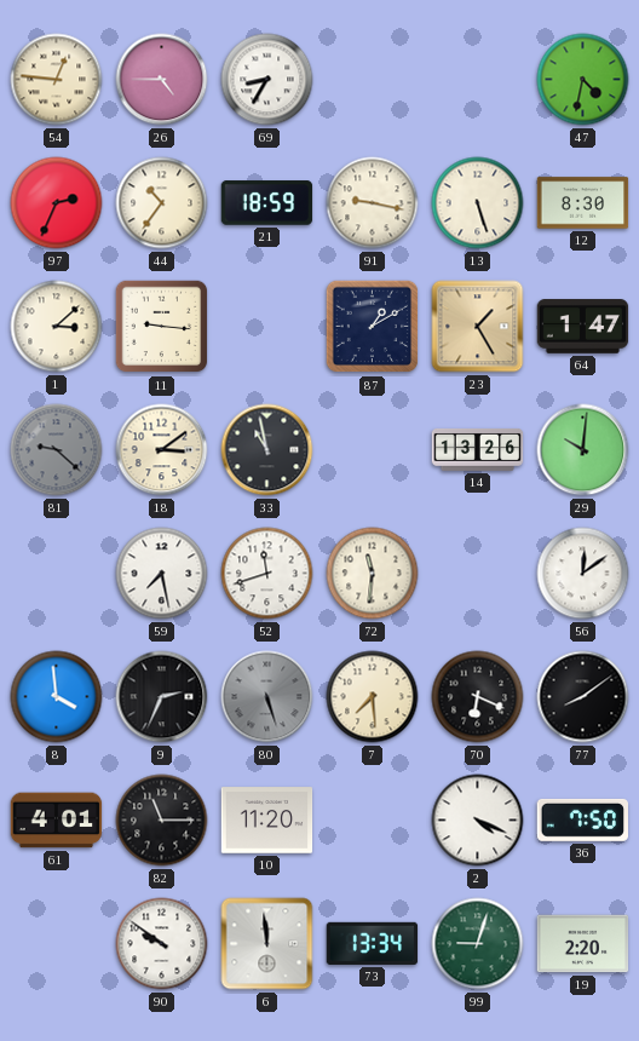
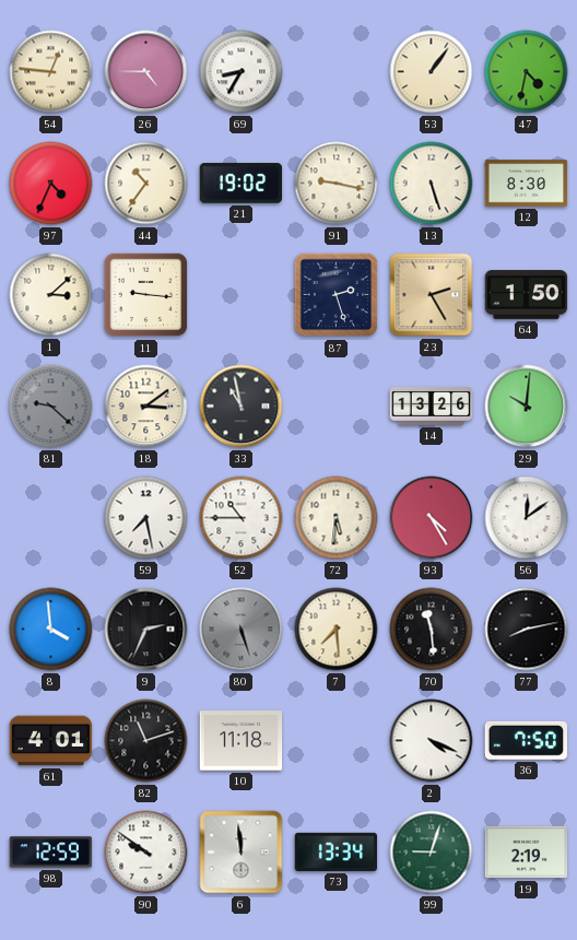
53: none -> 1:06 (432, 72)
97: 2:34 -> 4:34 (51, 184)
21: 18:59 -> 19:02 (242, 184)
87: 1:10 -> 2:27 (337, 295)
23: 1:25 -> 2:25 (432, 295)
64: 1:47 -> 1:50 (527, 295)
52: 11:42 -> 10:45 (242, 518)
72: 11:31 -> 5:31 (337, 518)
93: none -> 4:25 (432, 518)
70: 6:19 -> 11:29 (432, 630)
77: 8:09 -> 8:13 (527, 630)
82: 11:15 -> 11:12 (146, 741)
10: 11:20 -> 11:18 (242, 741)
98: none -> 12:59 (51, 853)
19: 2:20 -> 2:19 (527, 853)
